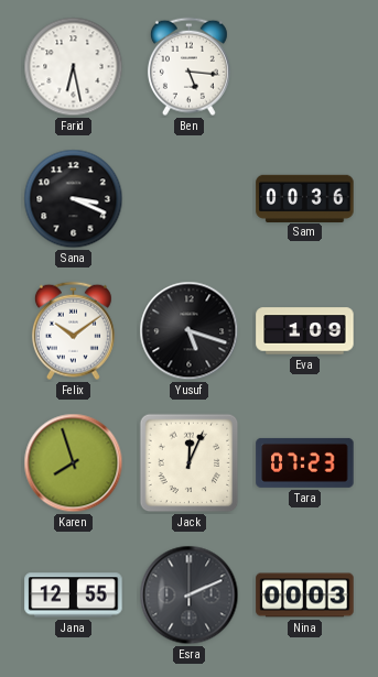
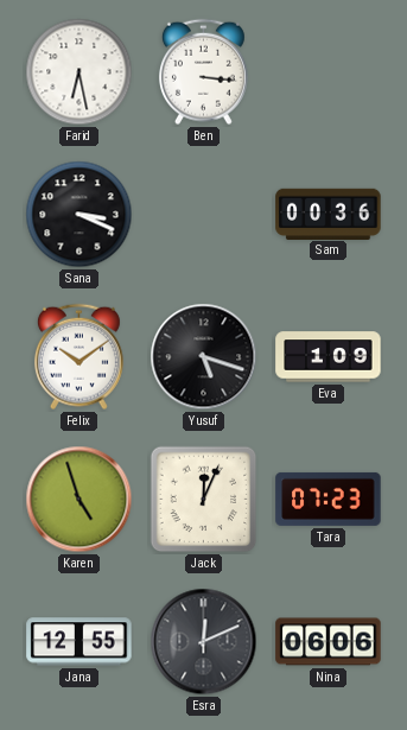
Ben: 5:16 -> 3:16 (203, 72)
Karen: 7:57 -> 4:57 (80, 500)
Esra: 2:11 -> 12:11 (204, 642)
Nina: 00:03 -> 06:06 (329, 642)
